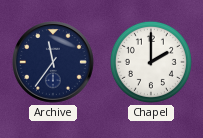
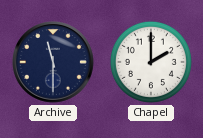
Archive: 11:36 -> 11:30 (53, 62)
